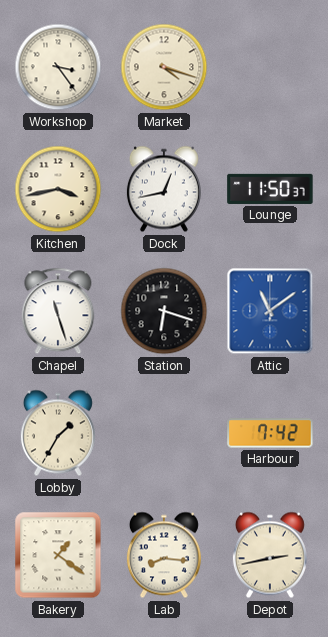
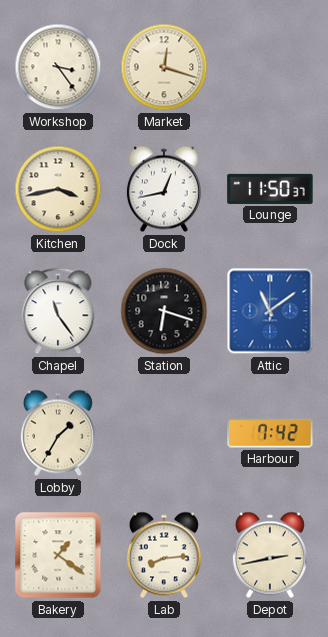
Market: 4:18 -> 12:18 (164, 67)
Chapel: 11:27 -> 11:24 (58, 311)
Lab: 8:16 -> 8:14 (164, 555)
